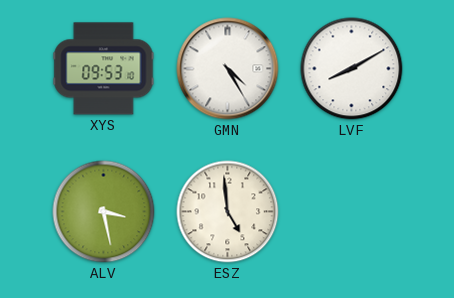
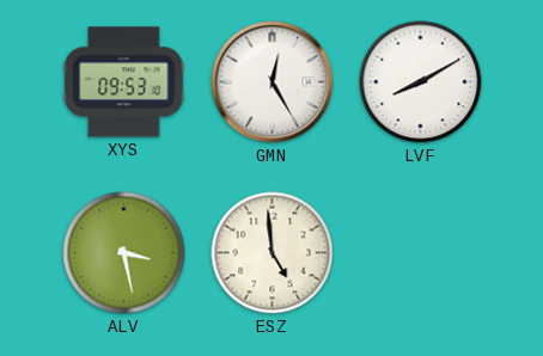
GMN: 4:25 -> 12:25 (273, 82)
